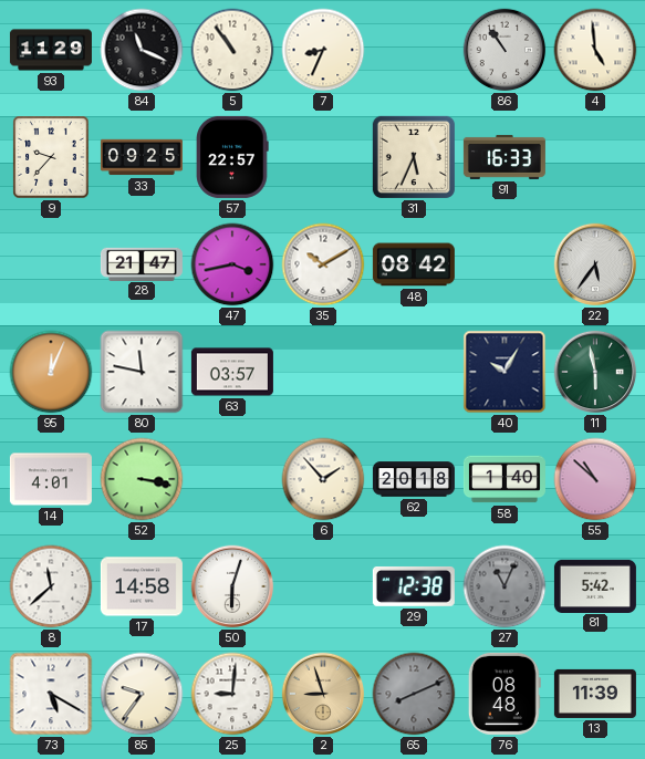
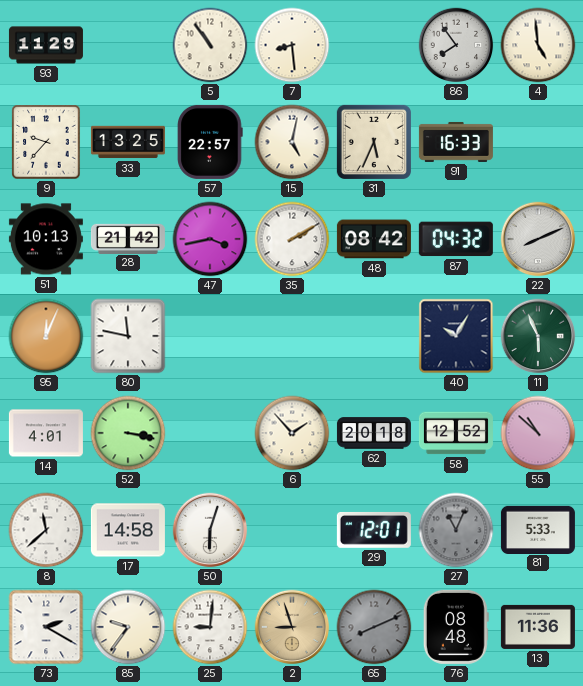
84: 11:19 -> none (142, 50)
7: 8:34 -> 8:29 (292, 45)
86: 10:54 -> 7:54 (456, 45)
33: 09:25 -> 13:25 (128, 142)
15: none -> 5:02 (292, 142)
51: none -> 10:13 (46, 239)
28: 21:47 -> 21:42 (128, 238)
35: 10:10 -> 2:10 (292, 239)
87: none -> 04:32 (456, 239)
22: 5:36 -> 8:11 (538, 239)
63: 03:57 -> none (232, 372)
11: 5:58 -> 5:56 (538, 336)
58: 1:40 -> 12:52 (456, 433)
29: 12:38 -> 12:01 (374, 530)
81: 5:42 -> 5:33 (538, 529)
73: 5:20 -> 2:20 (46, 627)
13: 11:39 -> 11:36 (538, 627)
